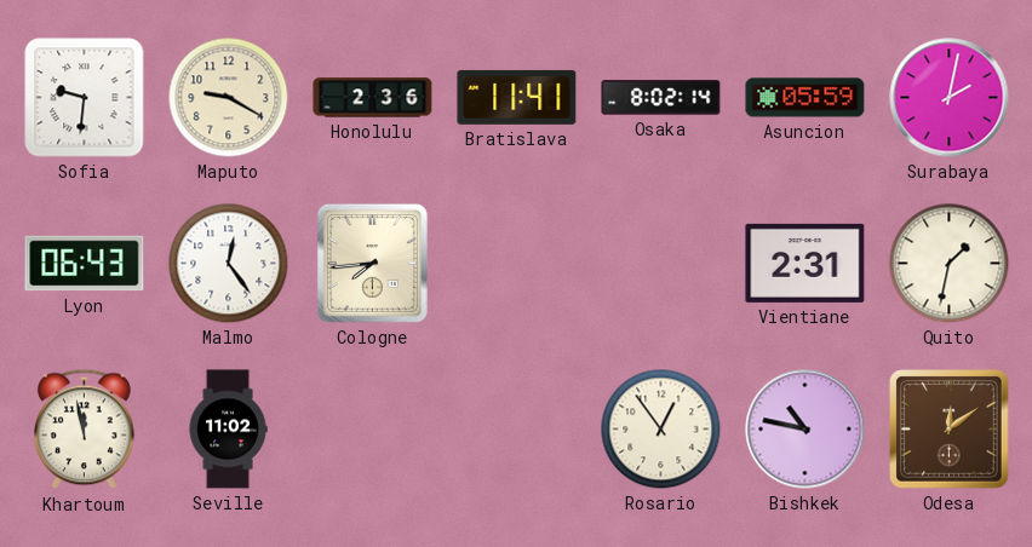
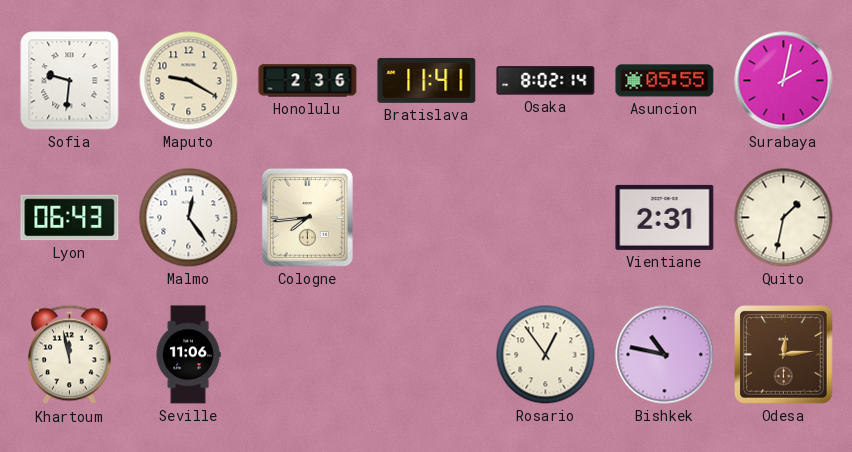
Asuncion: 05:59 -> 05:55 (665, 81)
Seville: 11:02 -> 11:06 (188, 355)
Odesa: 12:09 -> 12:14 (784, 355)
